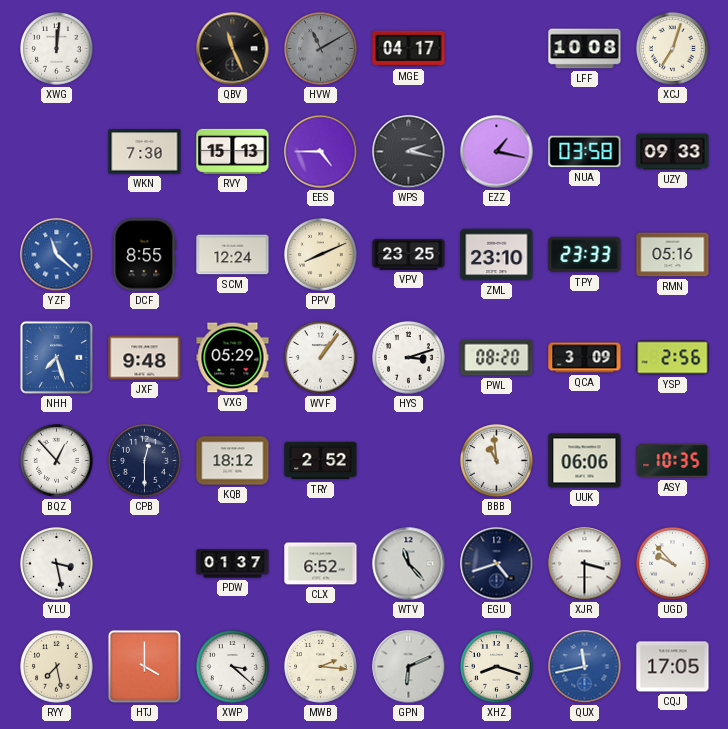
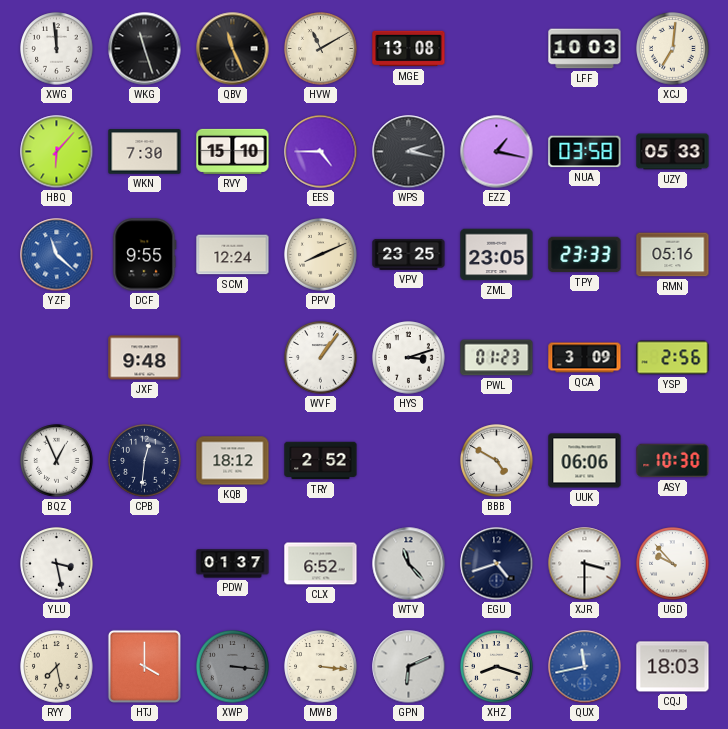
XWG: 12:01 -> 11:59 (57, 49)
WKG: none -> 11:27 (145, 49)
HVW dial: grey -> cream (321, 49)
MGE: 04:17 -> 13:08 (409, 49)
LFF: 10:08 -> 10:03 (585, 49)
XCJ: 7:03 -> 7:01 (673, 49)
HBQ: none -> 6:07 (57, 152)
RVY: 15:13 -> 15:10 (233, 151)
UZY: 09:33 -> 05:33 (673, 152)
DCF: 8:55 -> 9:55 (145, 255)
ZML: 23:10 -> 23:05 (497, 255)
NHH: 7:27 -> none (56, 357)
VXG: 05:29 -> none (233, 358)
PWL: 08:20 -> 01:23 (497, 358)
BQZ: 12:53 -> 12:56 (57, 461)
CPB: 12:30 -> 12:31 (145, 461)
BBB: 10:59 -> 4:50 (497, 461)
ASY: 10:35 -> 10:30 (673, 461)
XWP: 3:22 -> 3:16 (233, 667)
XWP dial: white -> grey (233, 667)
MWB: 2:16 -> 3:16 (321, 667)
CQJ: 17:05 -> 18:03 (673, 667)
